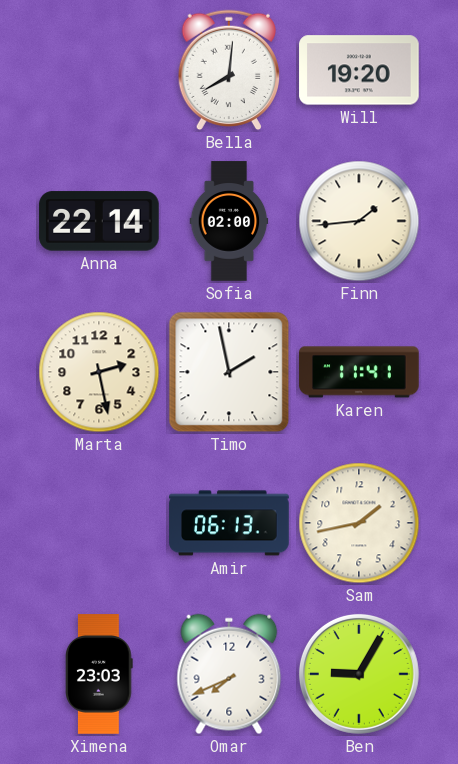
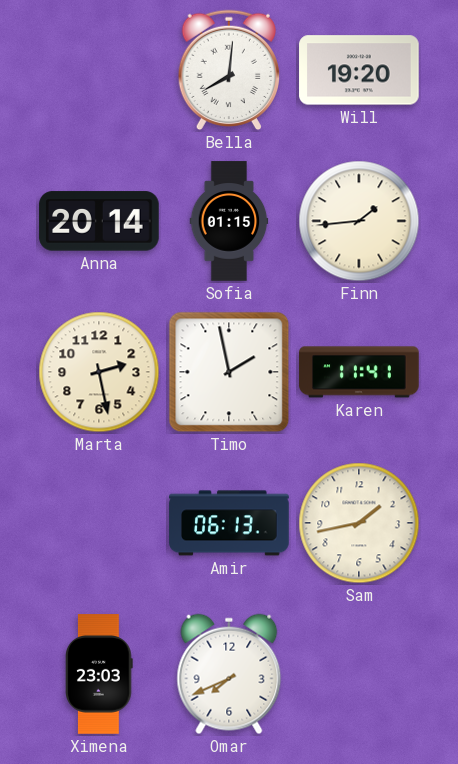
Anna: 22:14 -> 20:14 (99, 221)
Sofia: 02:00 -> 01:15 (229, 221)
Ben: 9:05 -> none (359, 674)
